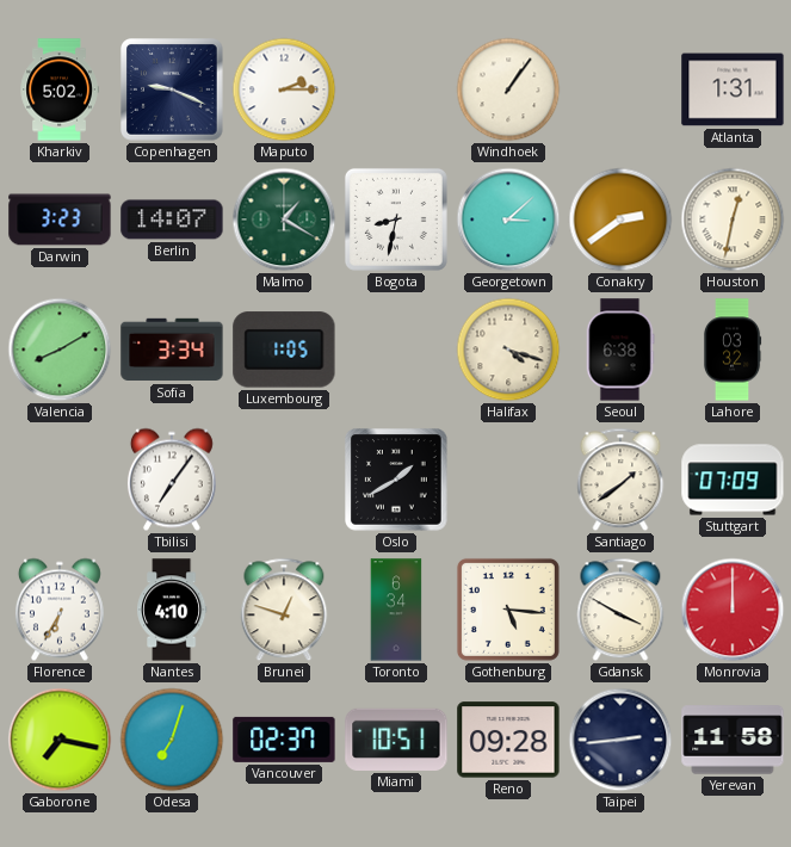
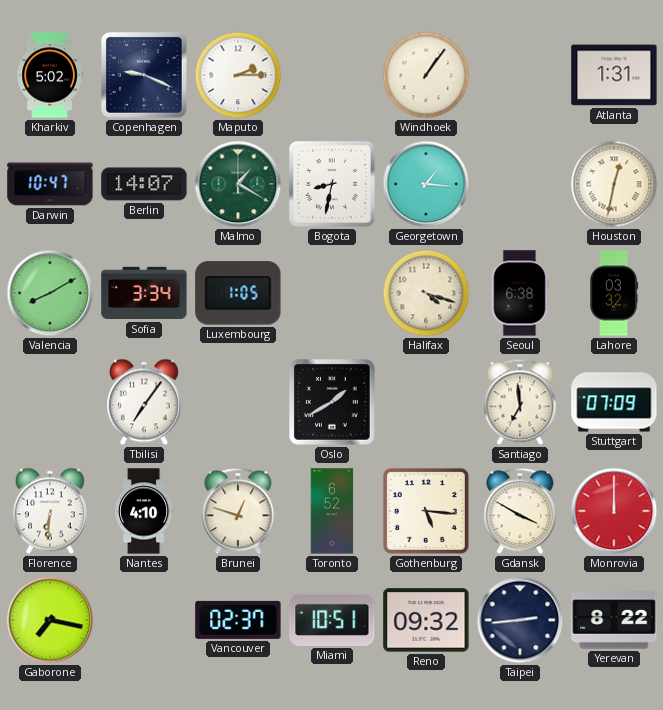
Darwin: 3:23 -> 10:47 (50, 184)
Georgetown: 3:08 -> 1:16 (426, 184)
Conakry: 2:39 -> none (620, 220)
Santiago: 1:39 -> 6:59 (520, 402)
Florence: 6:35 -> 6:31 (50, 511)
Toronto: 6:34 -> 6:52 (332, 511)
Odesa: 7:03 -> none (172, 740)
Reno: 09:28 -> 09:32 (426, 620)
Yerevan: 11:58 -> 8:22 (614, 620)
